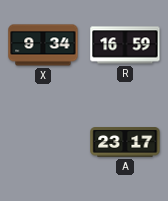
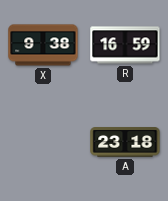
X: 9:34 -> 9:38 (43, 45)
A: 23:17 -> 23:18 (125, 142)
